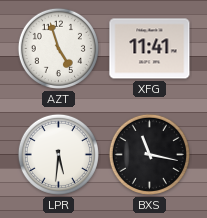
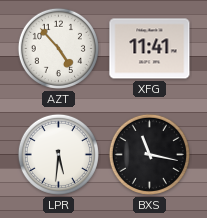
AZT: 4:57 -> 4:53 (58, 48)
